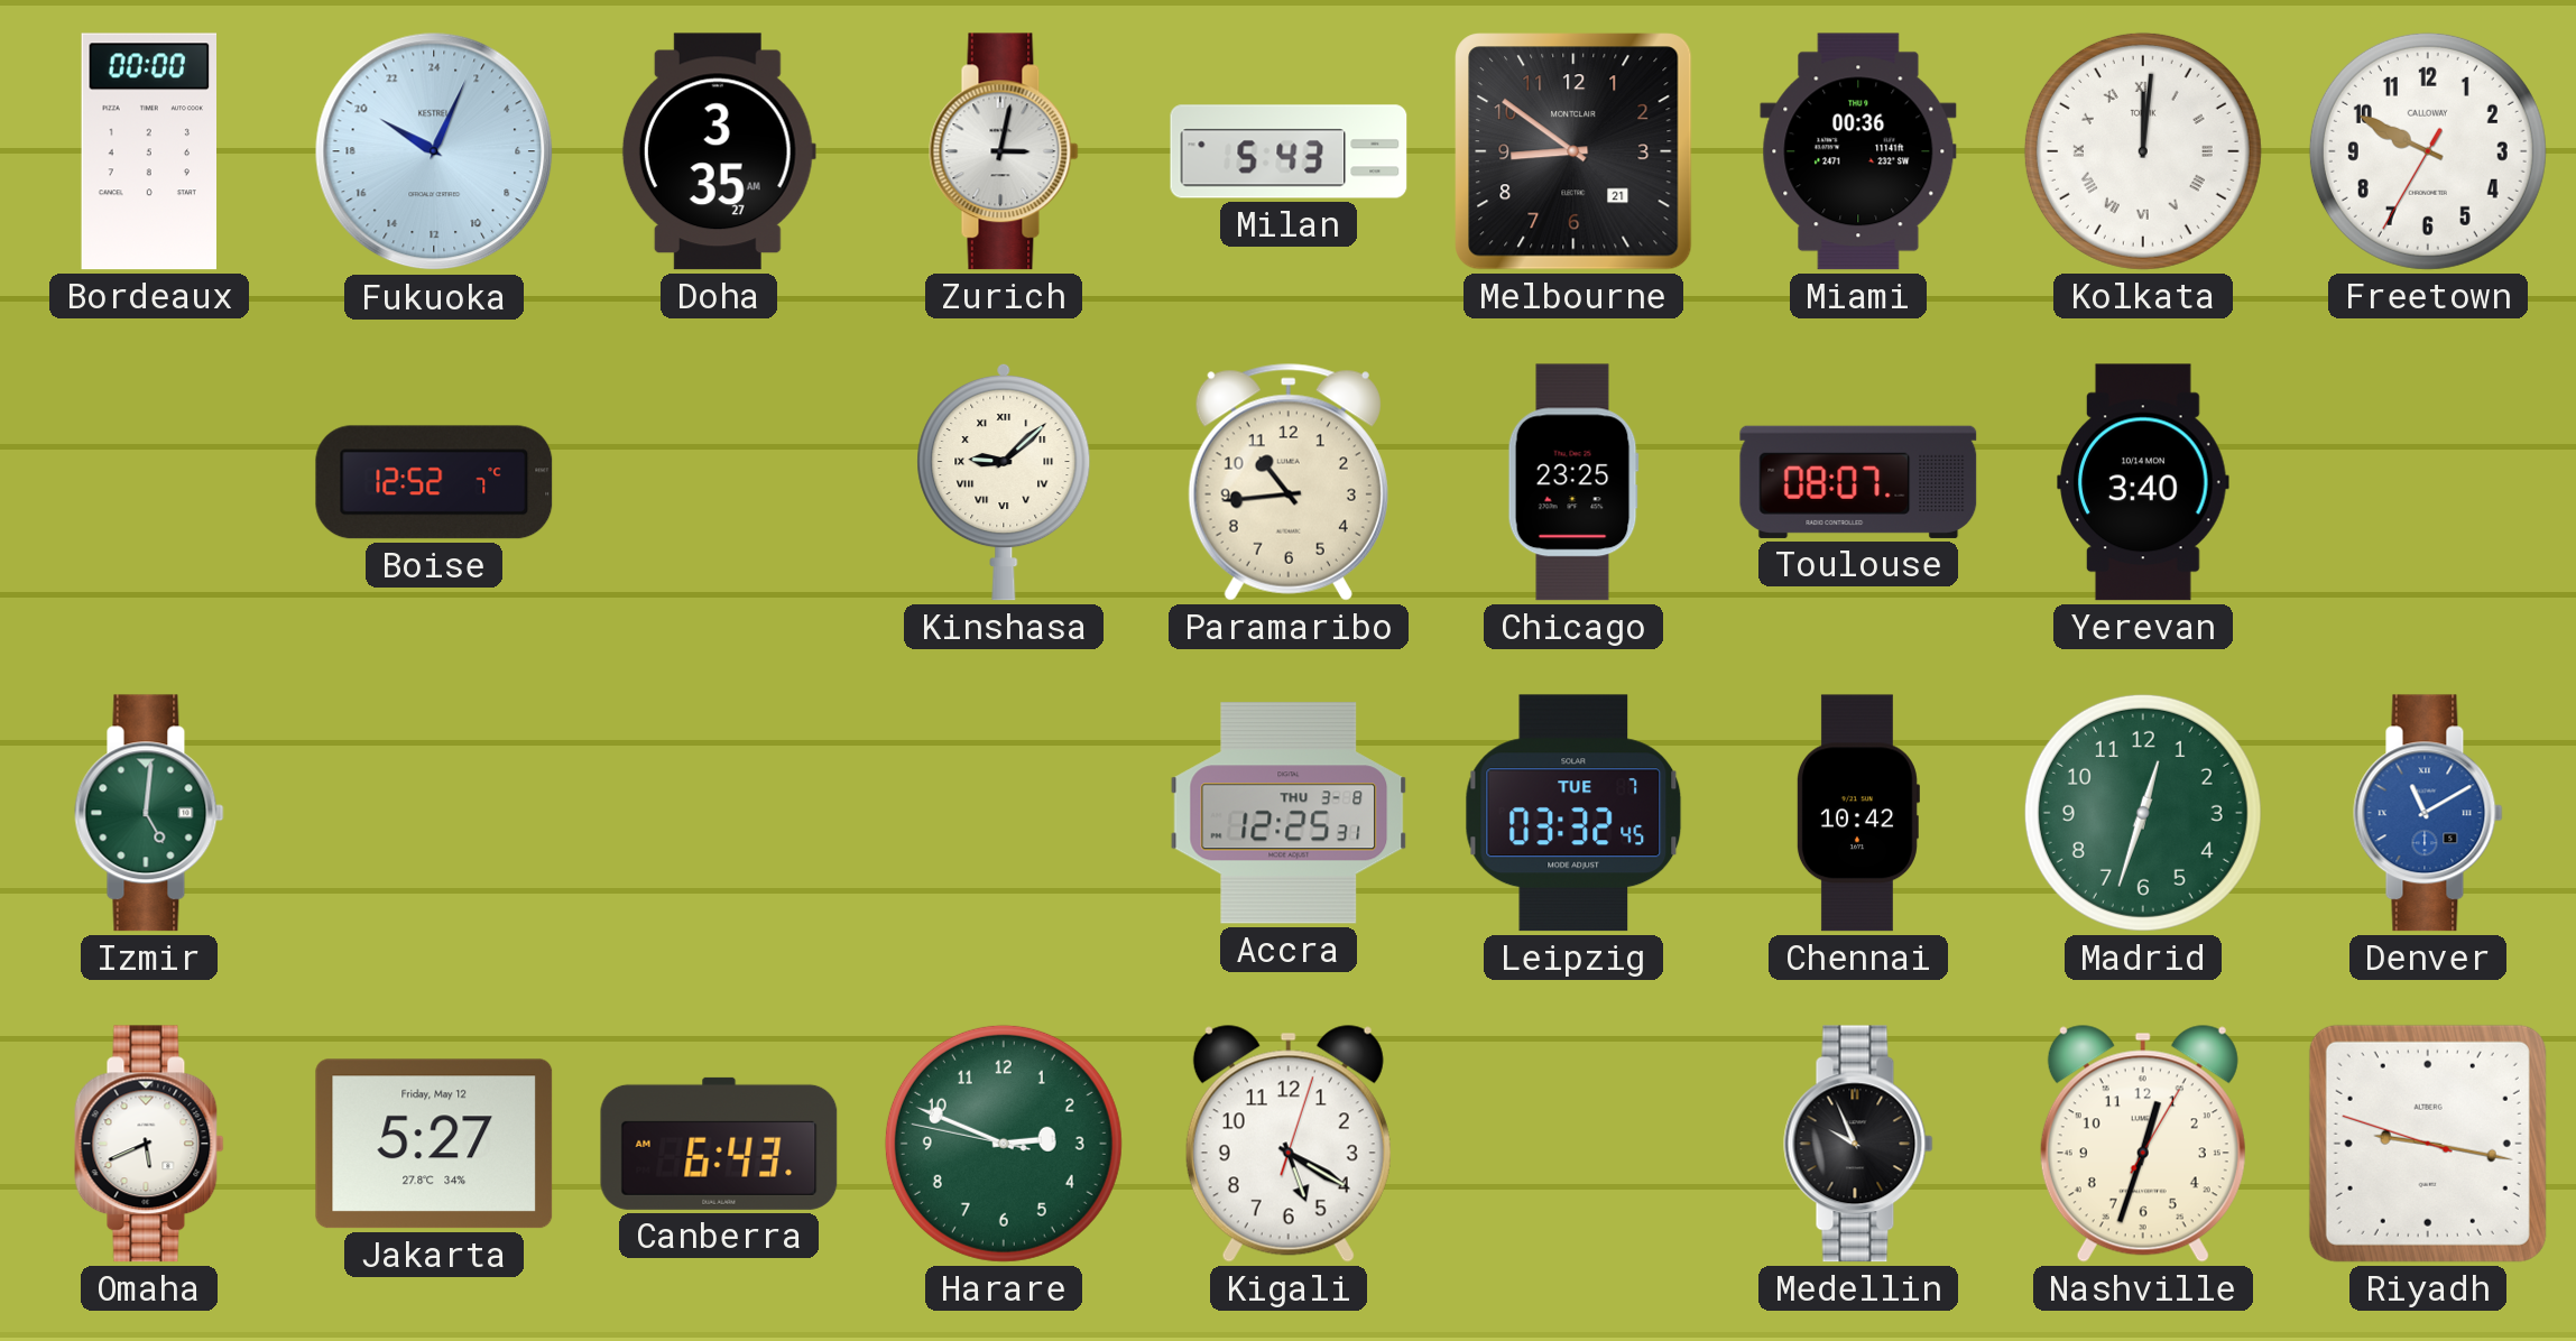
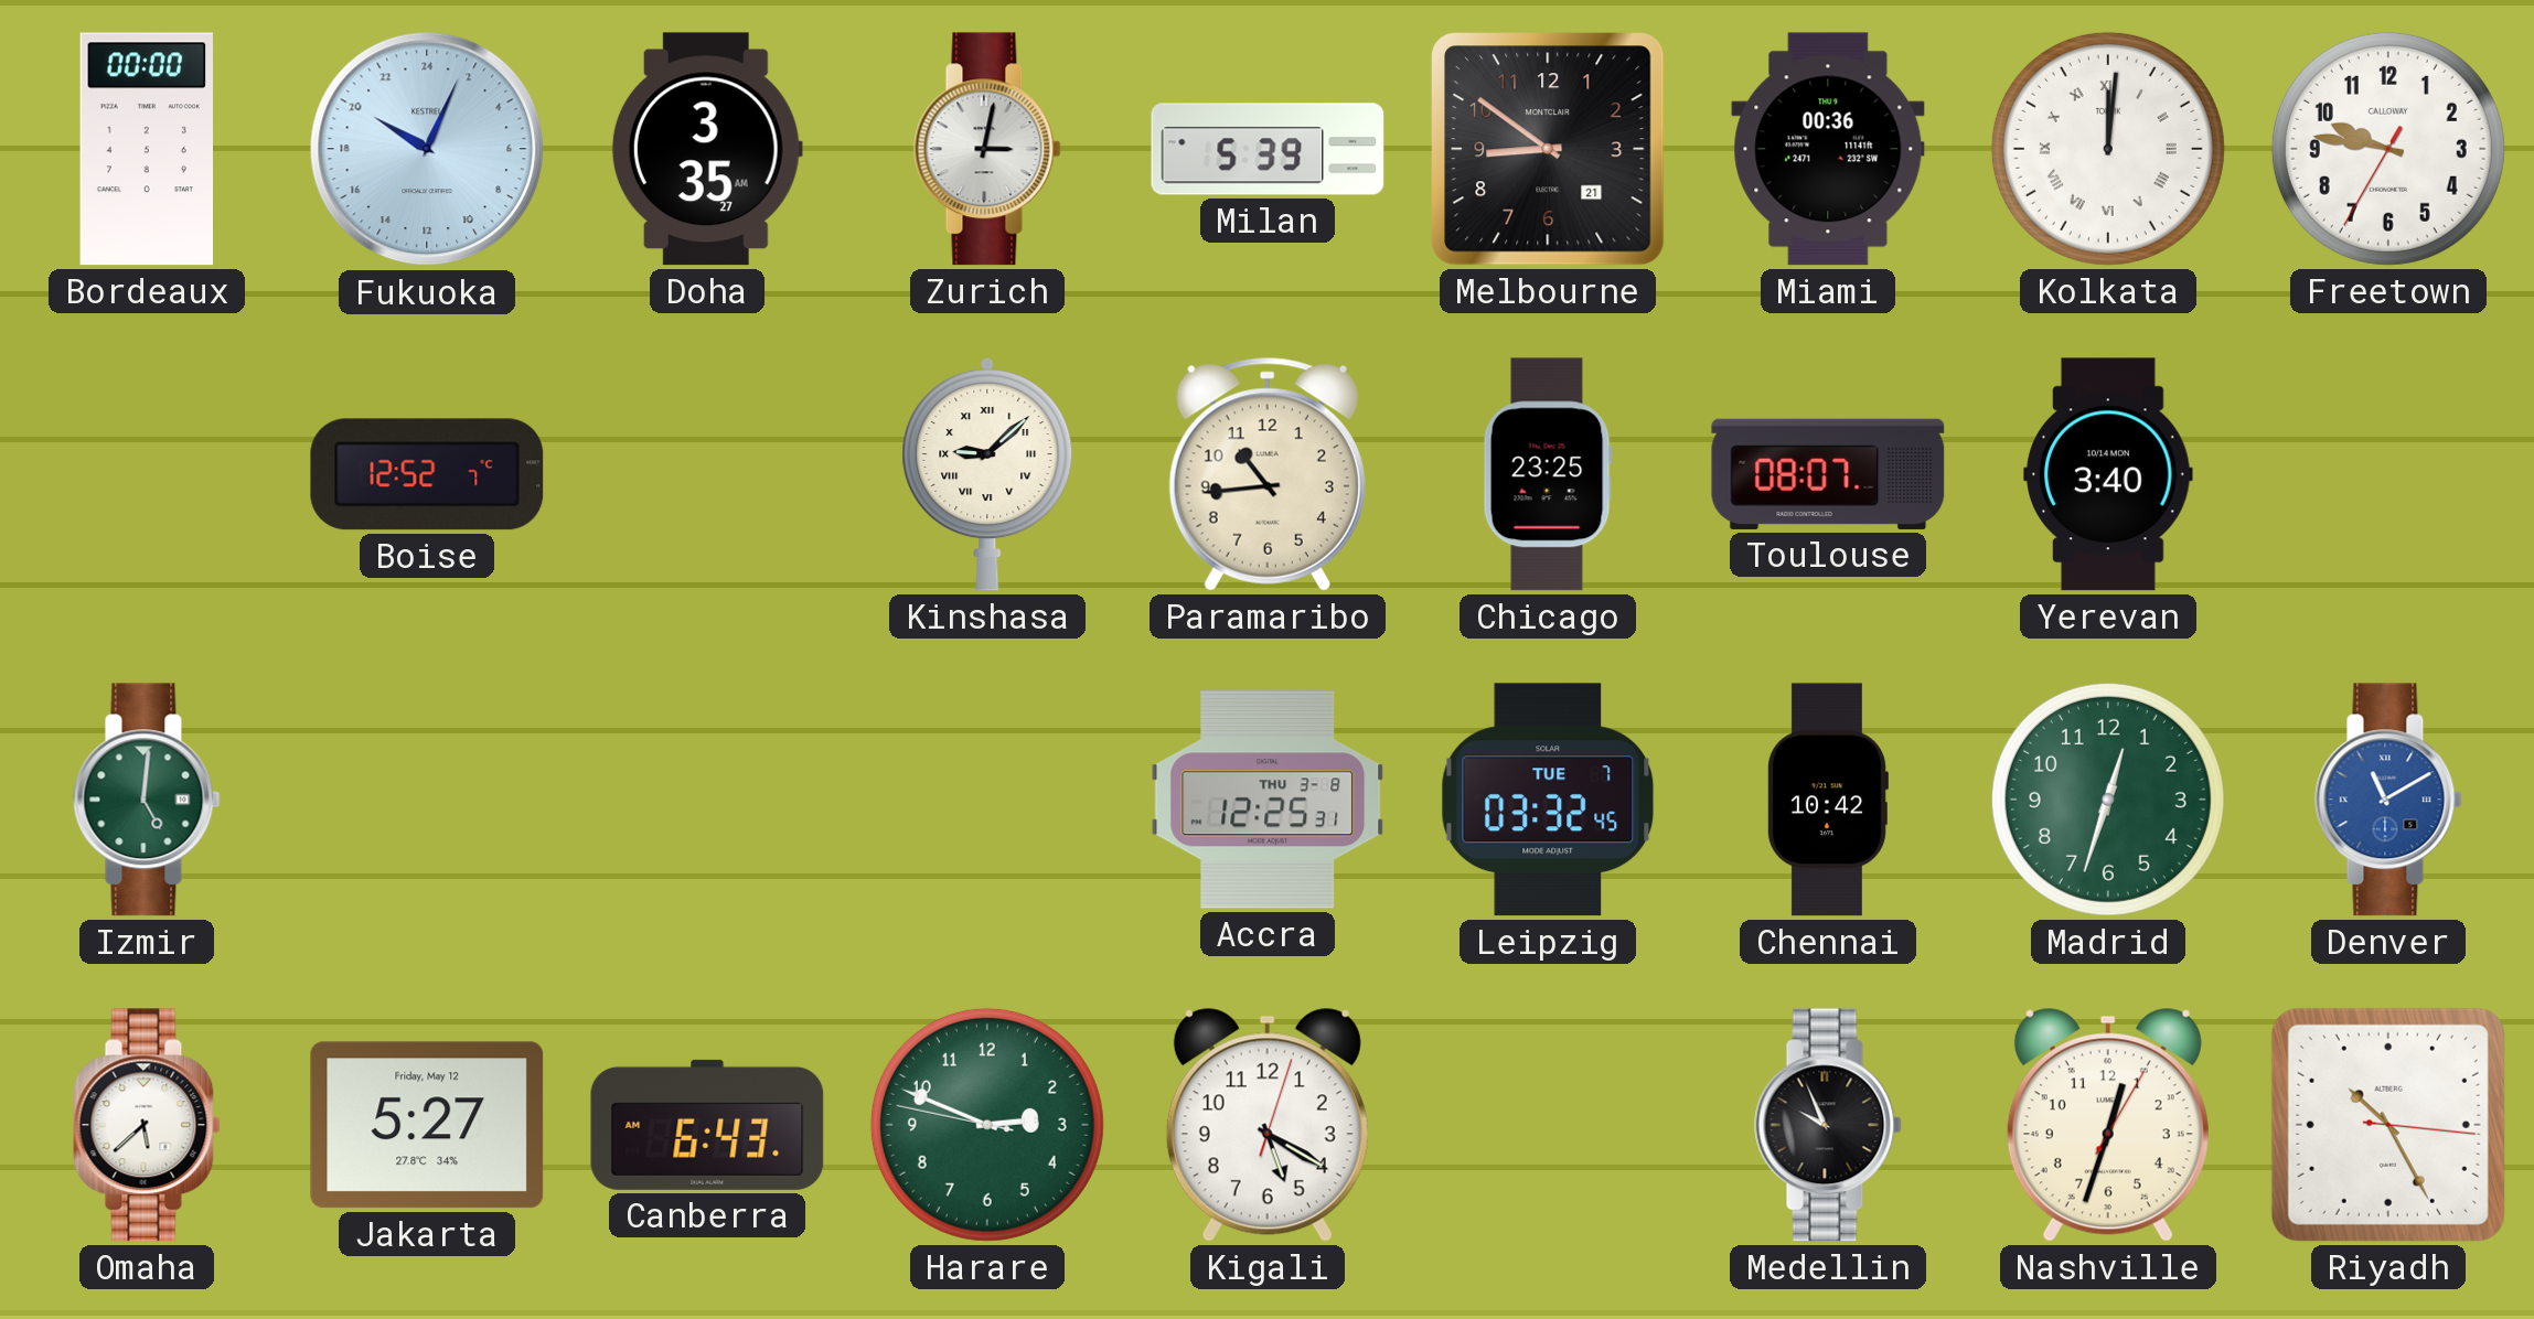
Milan: 5:43 -> 5:39 (1268, 149)
Freetown: 9:49 -> 9:46 (2388, 149)
Omaha: 5:41 -> 5:38 (147, 1125)
Riyadh: 9:16 -> 10:25 (2388, 1125)
